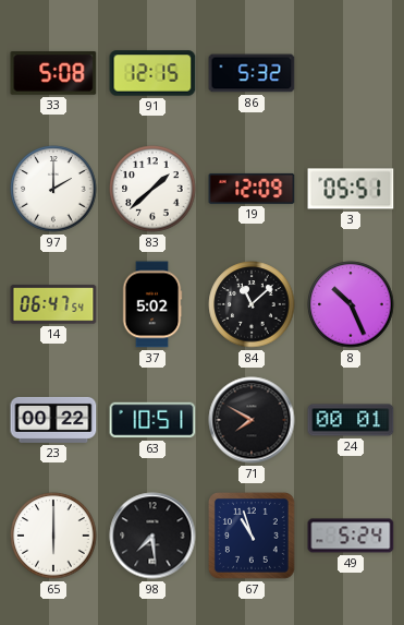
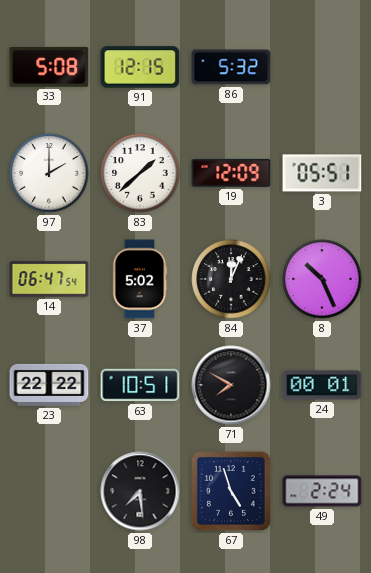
84: 11:08 -> 12:04 (231, 279)
23: 00:22 -> 22:22 (49, 385)
65: 6:00 -> none (53, 536)
67: 10:57 -> 4:57 (231, 491)
49: 5:24 -> 2:24 (322, 491)
